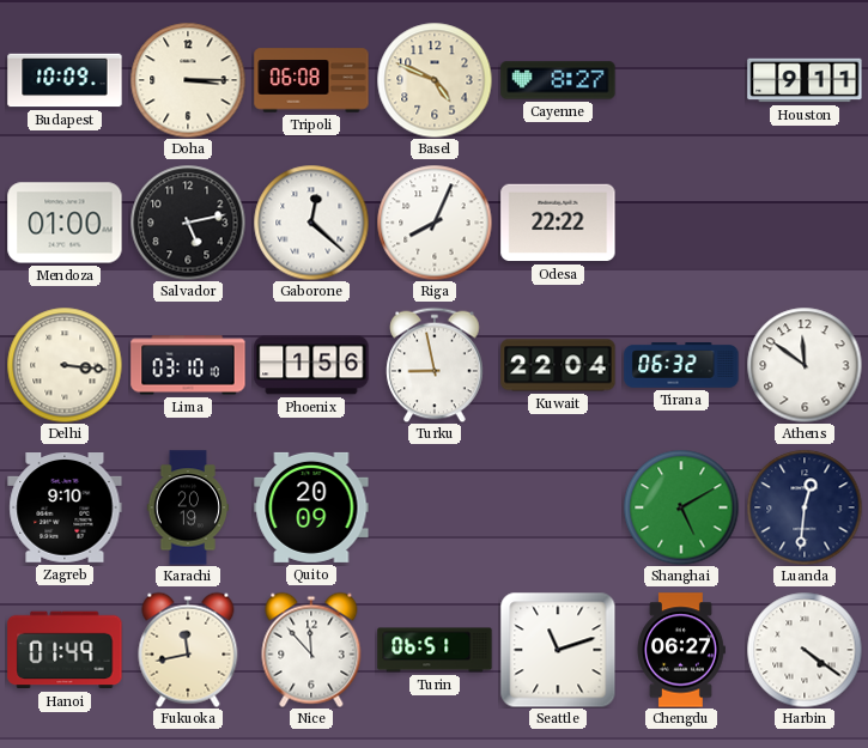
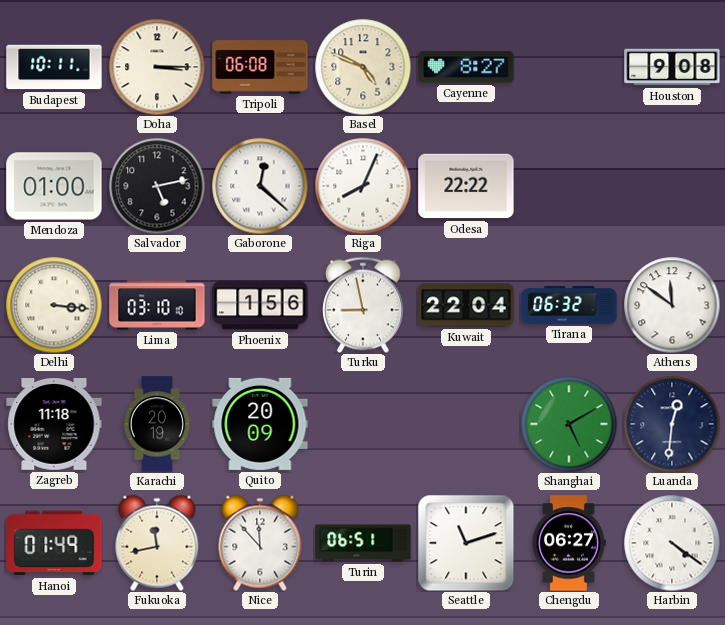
Budapest: 10:09 -> 10:11 (54, 67)
Houston: 9:11 -> 9:08 (672, 67)
Zagreb: 9:10 -> 11:18 (54, 425)
